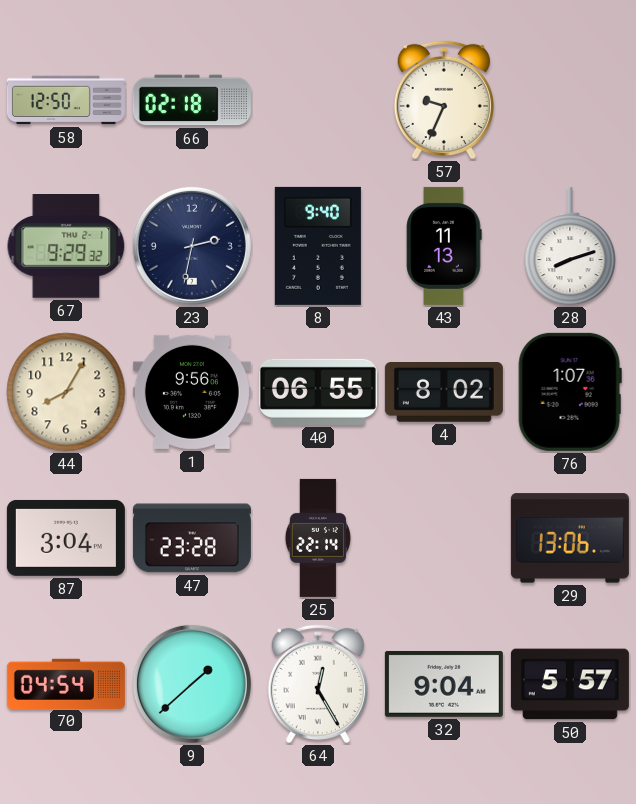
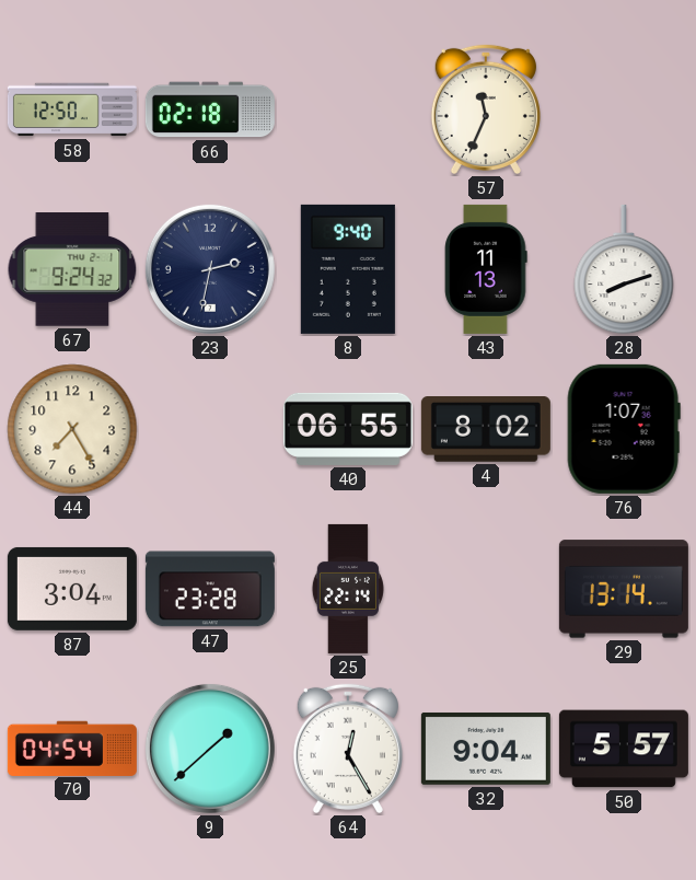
57: 9:34 -> 11:34 (486, 109)
67: 9:29 -> 9:24 (72, 270)
44: 8:05 -> 7:25 (72, 429)
1: 9:56 -> none (192, 392)
29: 13:06 -> 13:14 (624, 589)
